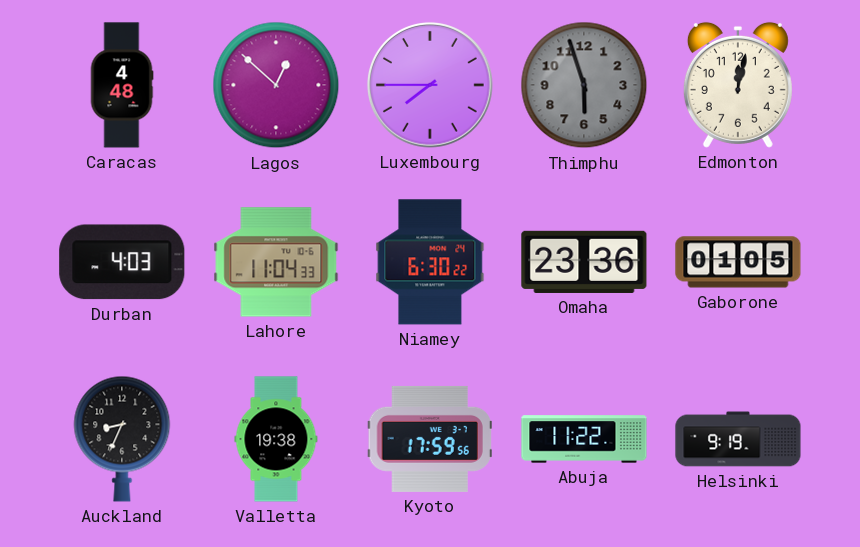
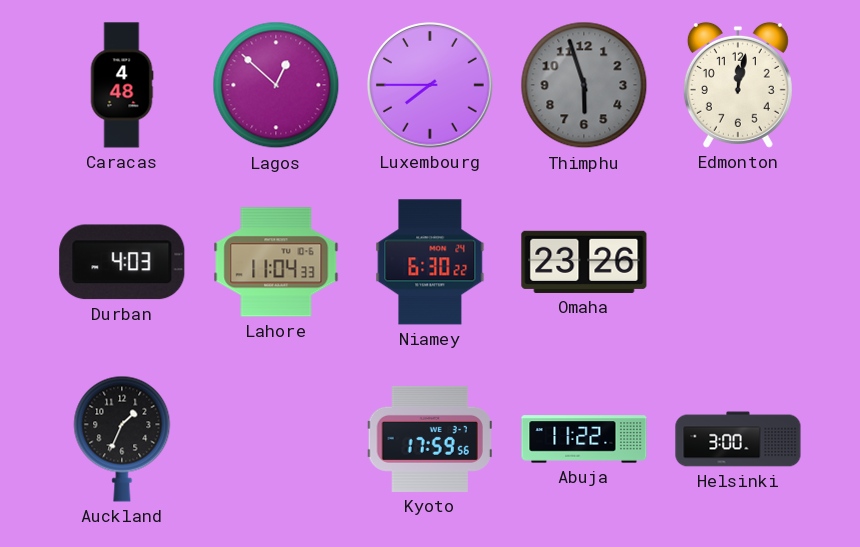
Omaha: 23:36 -> 23:26 (584, 262)
Gaborone: 01:05 -> none (738, 262)
Auckland: 8:34 -> 1:34 (122, 439)
Valletta: 19:38 -> none (276, 439)
Helsinki: 9:19 -> 3:00 (738, 439)
